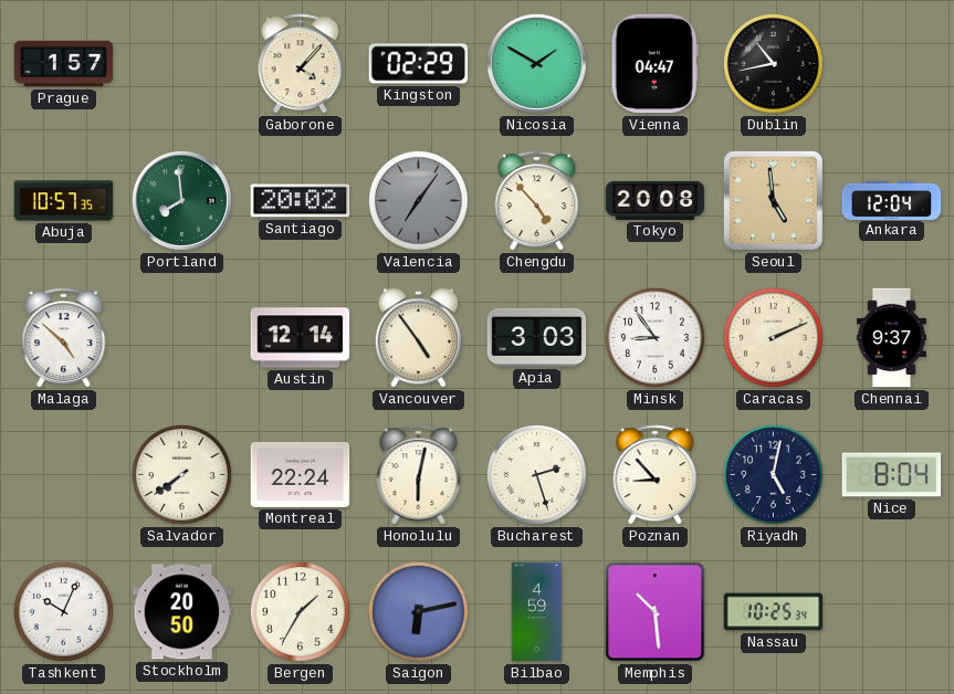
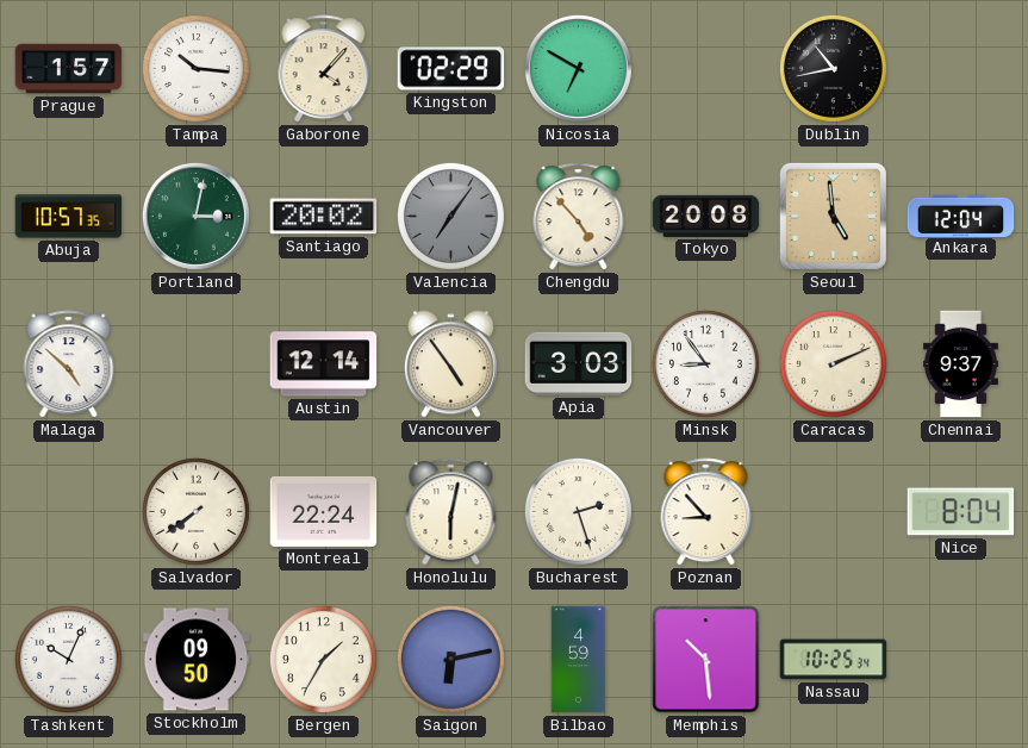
Tampa: none -> 10:16 (195, 68)
Nicosia: 1:50 -> 6:50 (578, 68)
Vienna: 04:47 -> none (654, 64)
Portland: 7:59 -> 3:02 (195, 216)
Riyadh: 5:02 -> none (773, 474)
Stockholm: 20:50 -> 09:50 (197, 660)
